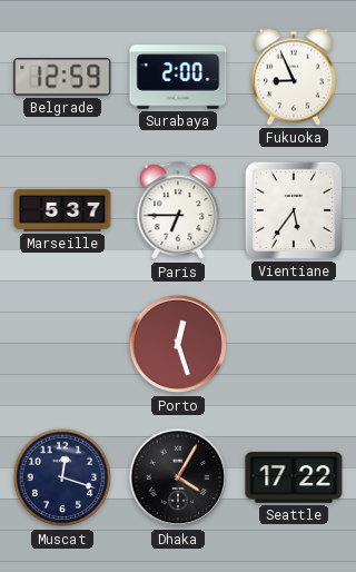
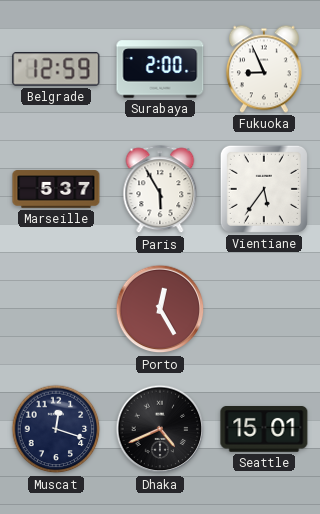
Paris: 6:45 -> 5:55 (160, 190)
Porto: 12:27 -> 12:25 (160, 309)
Dhaka: 4:05 -> 4:41 (160, 429)
Seattle: 17:22 -> 15:01 (264, 430)
